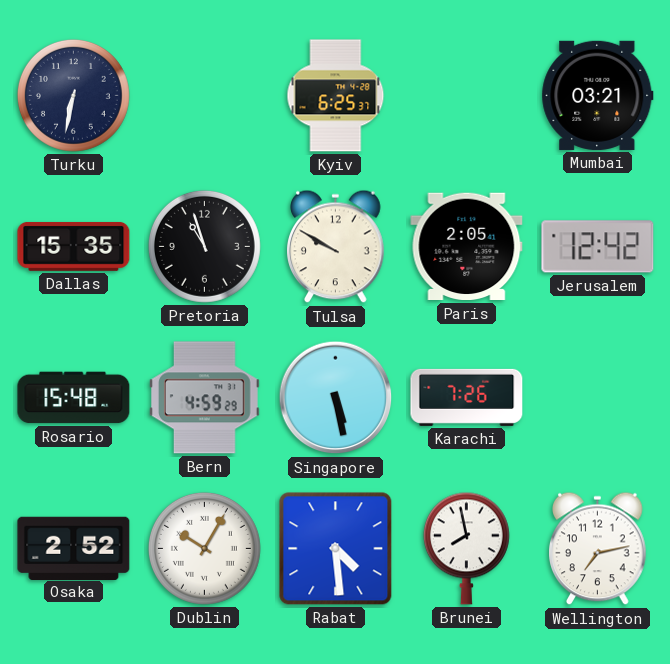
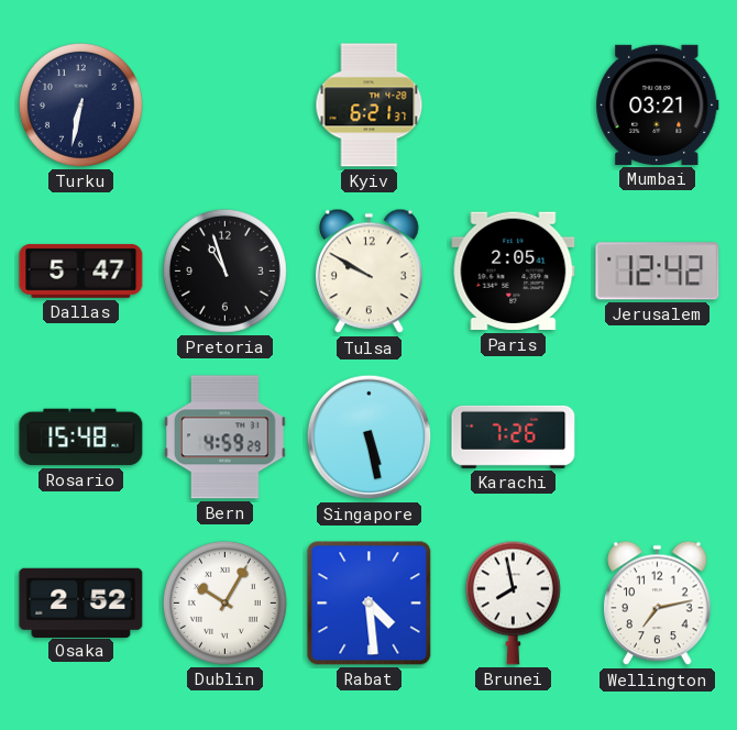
Kyiv: 6:25 -> 6:21 (370, 106)
Dallas: 15:35 -> 5:47 (81, 270)
